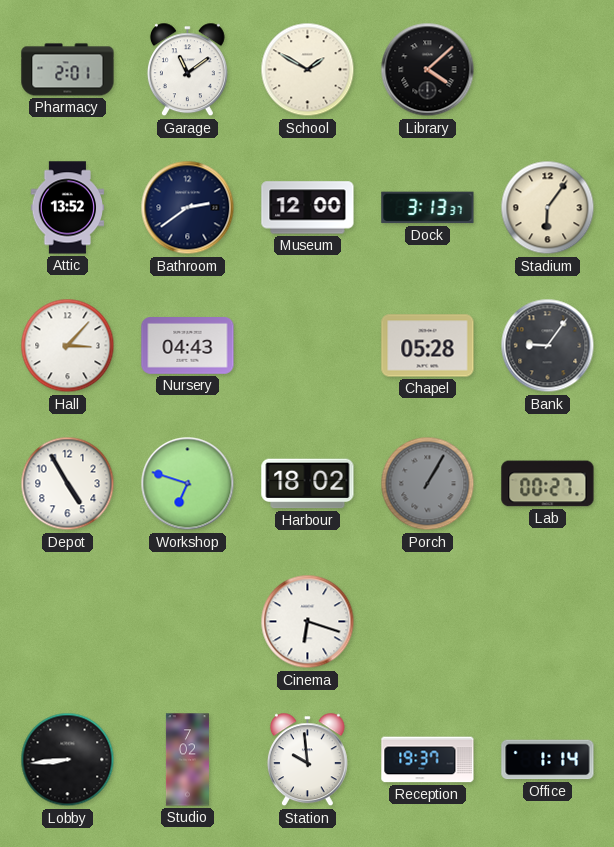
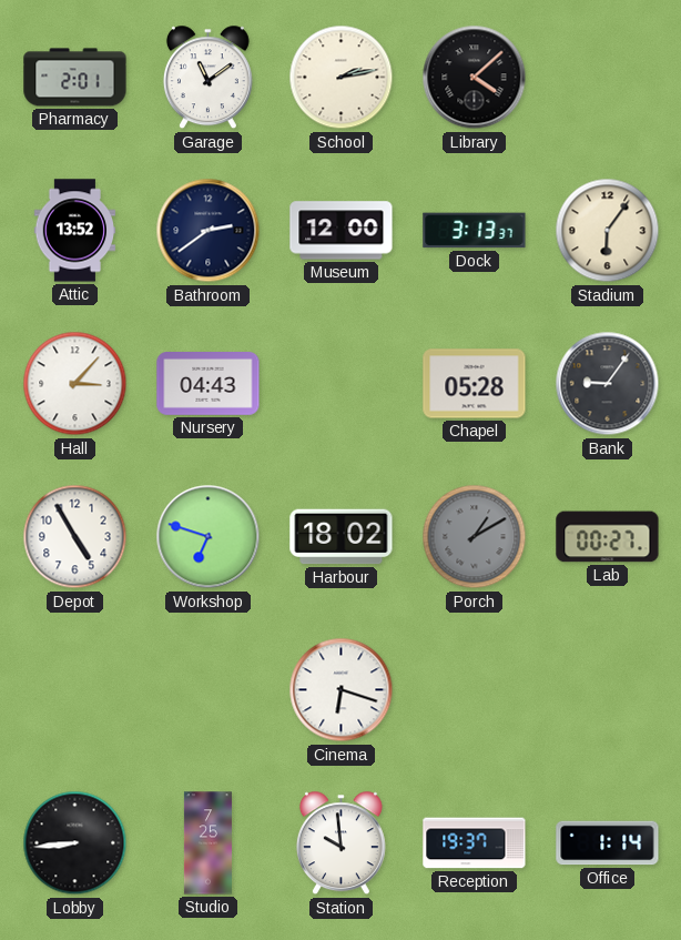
School: 1:50 -> 2:13 (342, 78)
Porch: 1:05 -> 1:10 (475, 537)
Studio: 7:02 -> 7:25 (207, 843)
